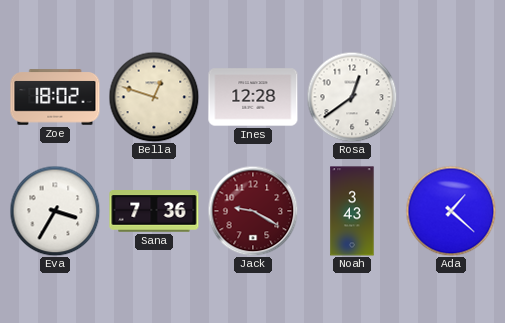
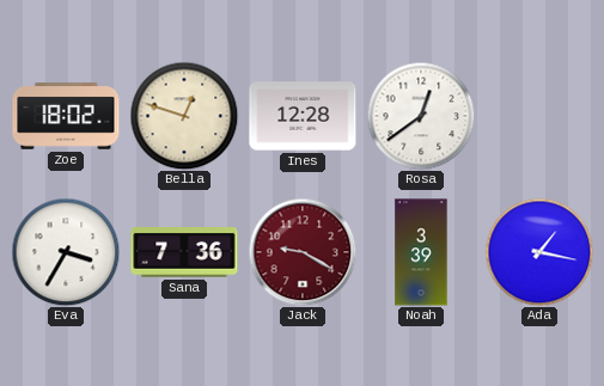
Noah: 3:43 -> 3:39 (421, 252)
Ada: 1:22 -> 1:17 (539, 252)
